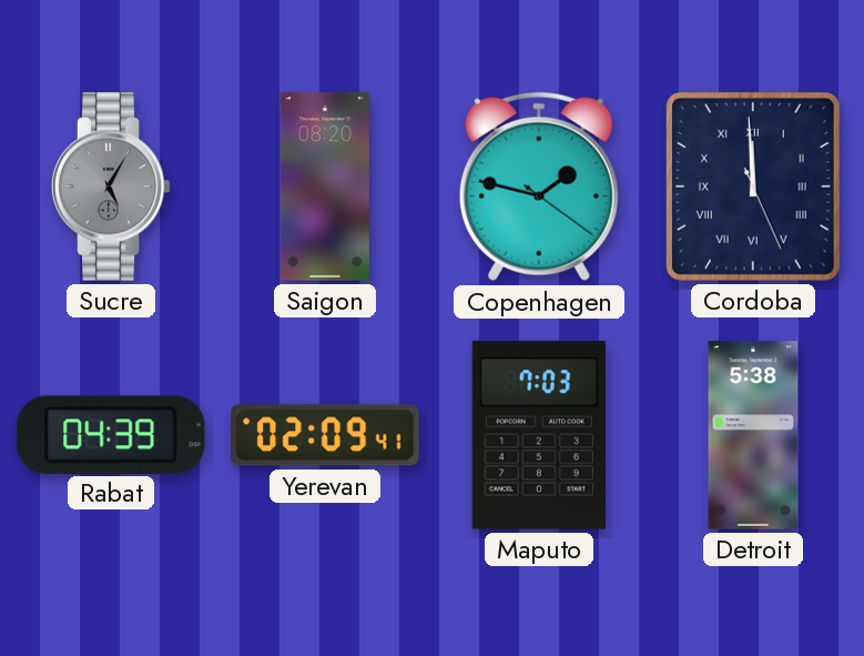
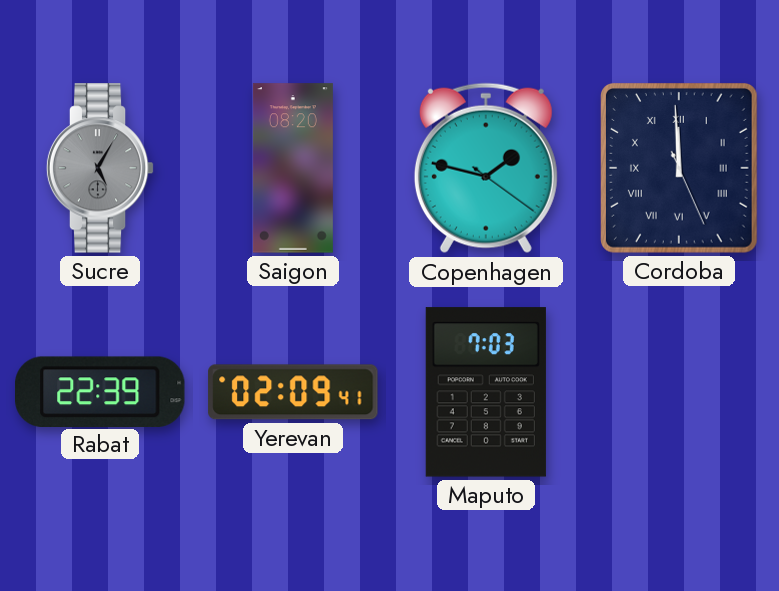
Rabat: 04:39 -> 22:39 (101, 391)
Detroit: 5:38 -> none (753, 435)
